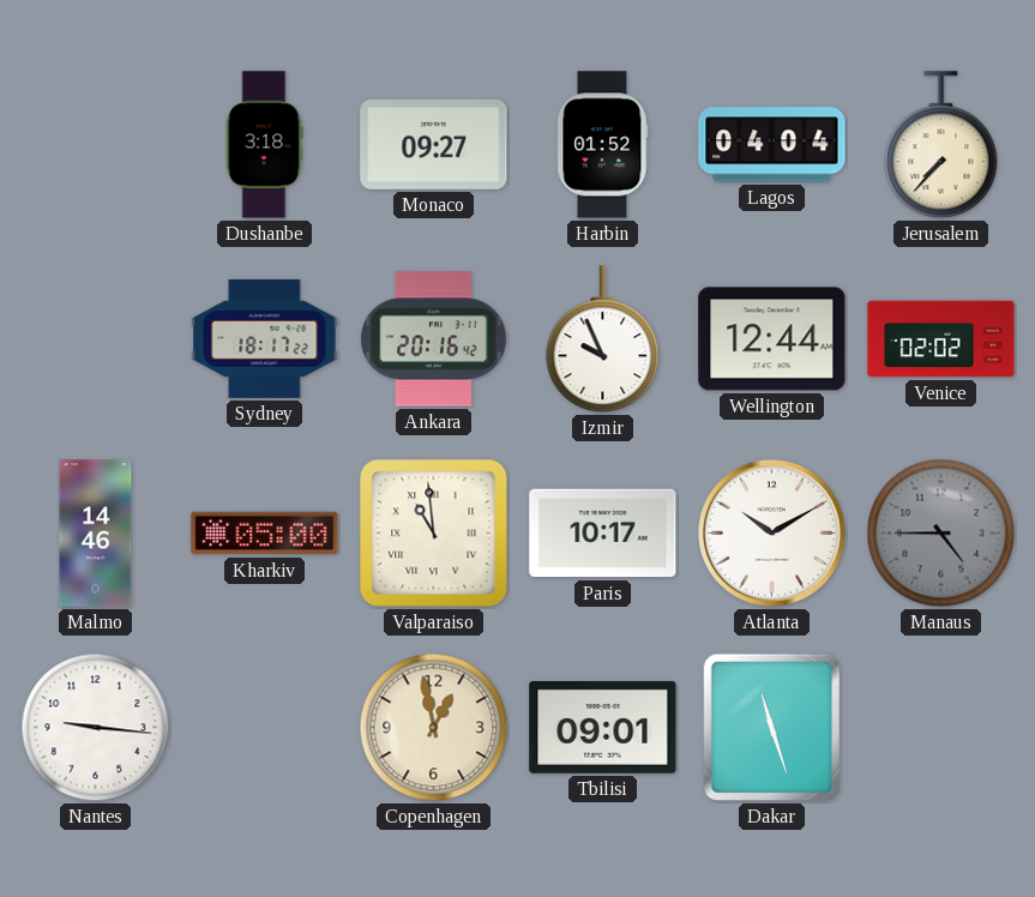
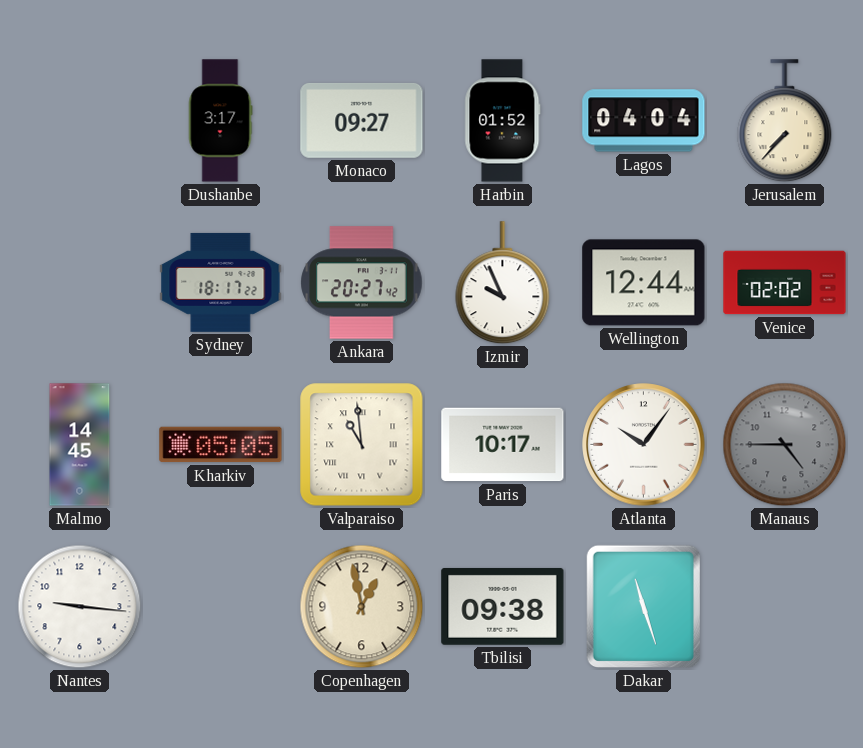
Dushanbe: 3:18 -> 3:17 (220, 121)
Ankara: 20:16 -> 20:27 (362, 283)
Malmo: 14:46 -> 14:45 (80, 445)
Kharkiv: 05:00 -> 05:05 (221, 445)
Atlanta: 10:10 -> 10:06 (644, 445)
Tbilisi: 09:01 -> 09:38 (503, 606)
